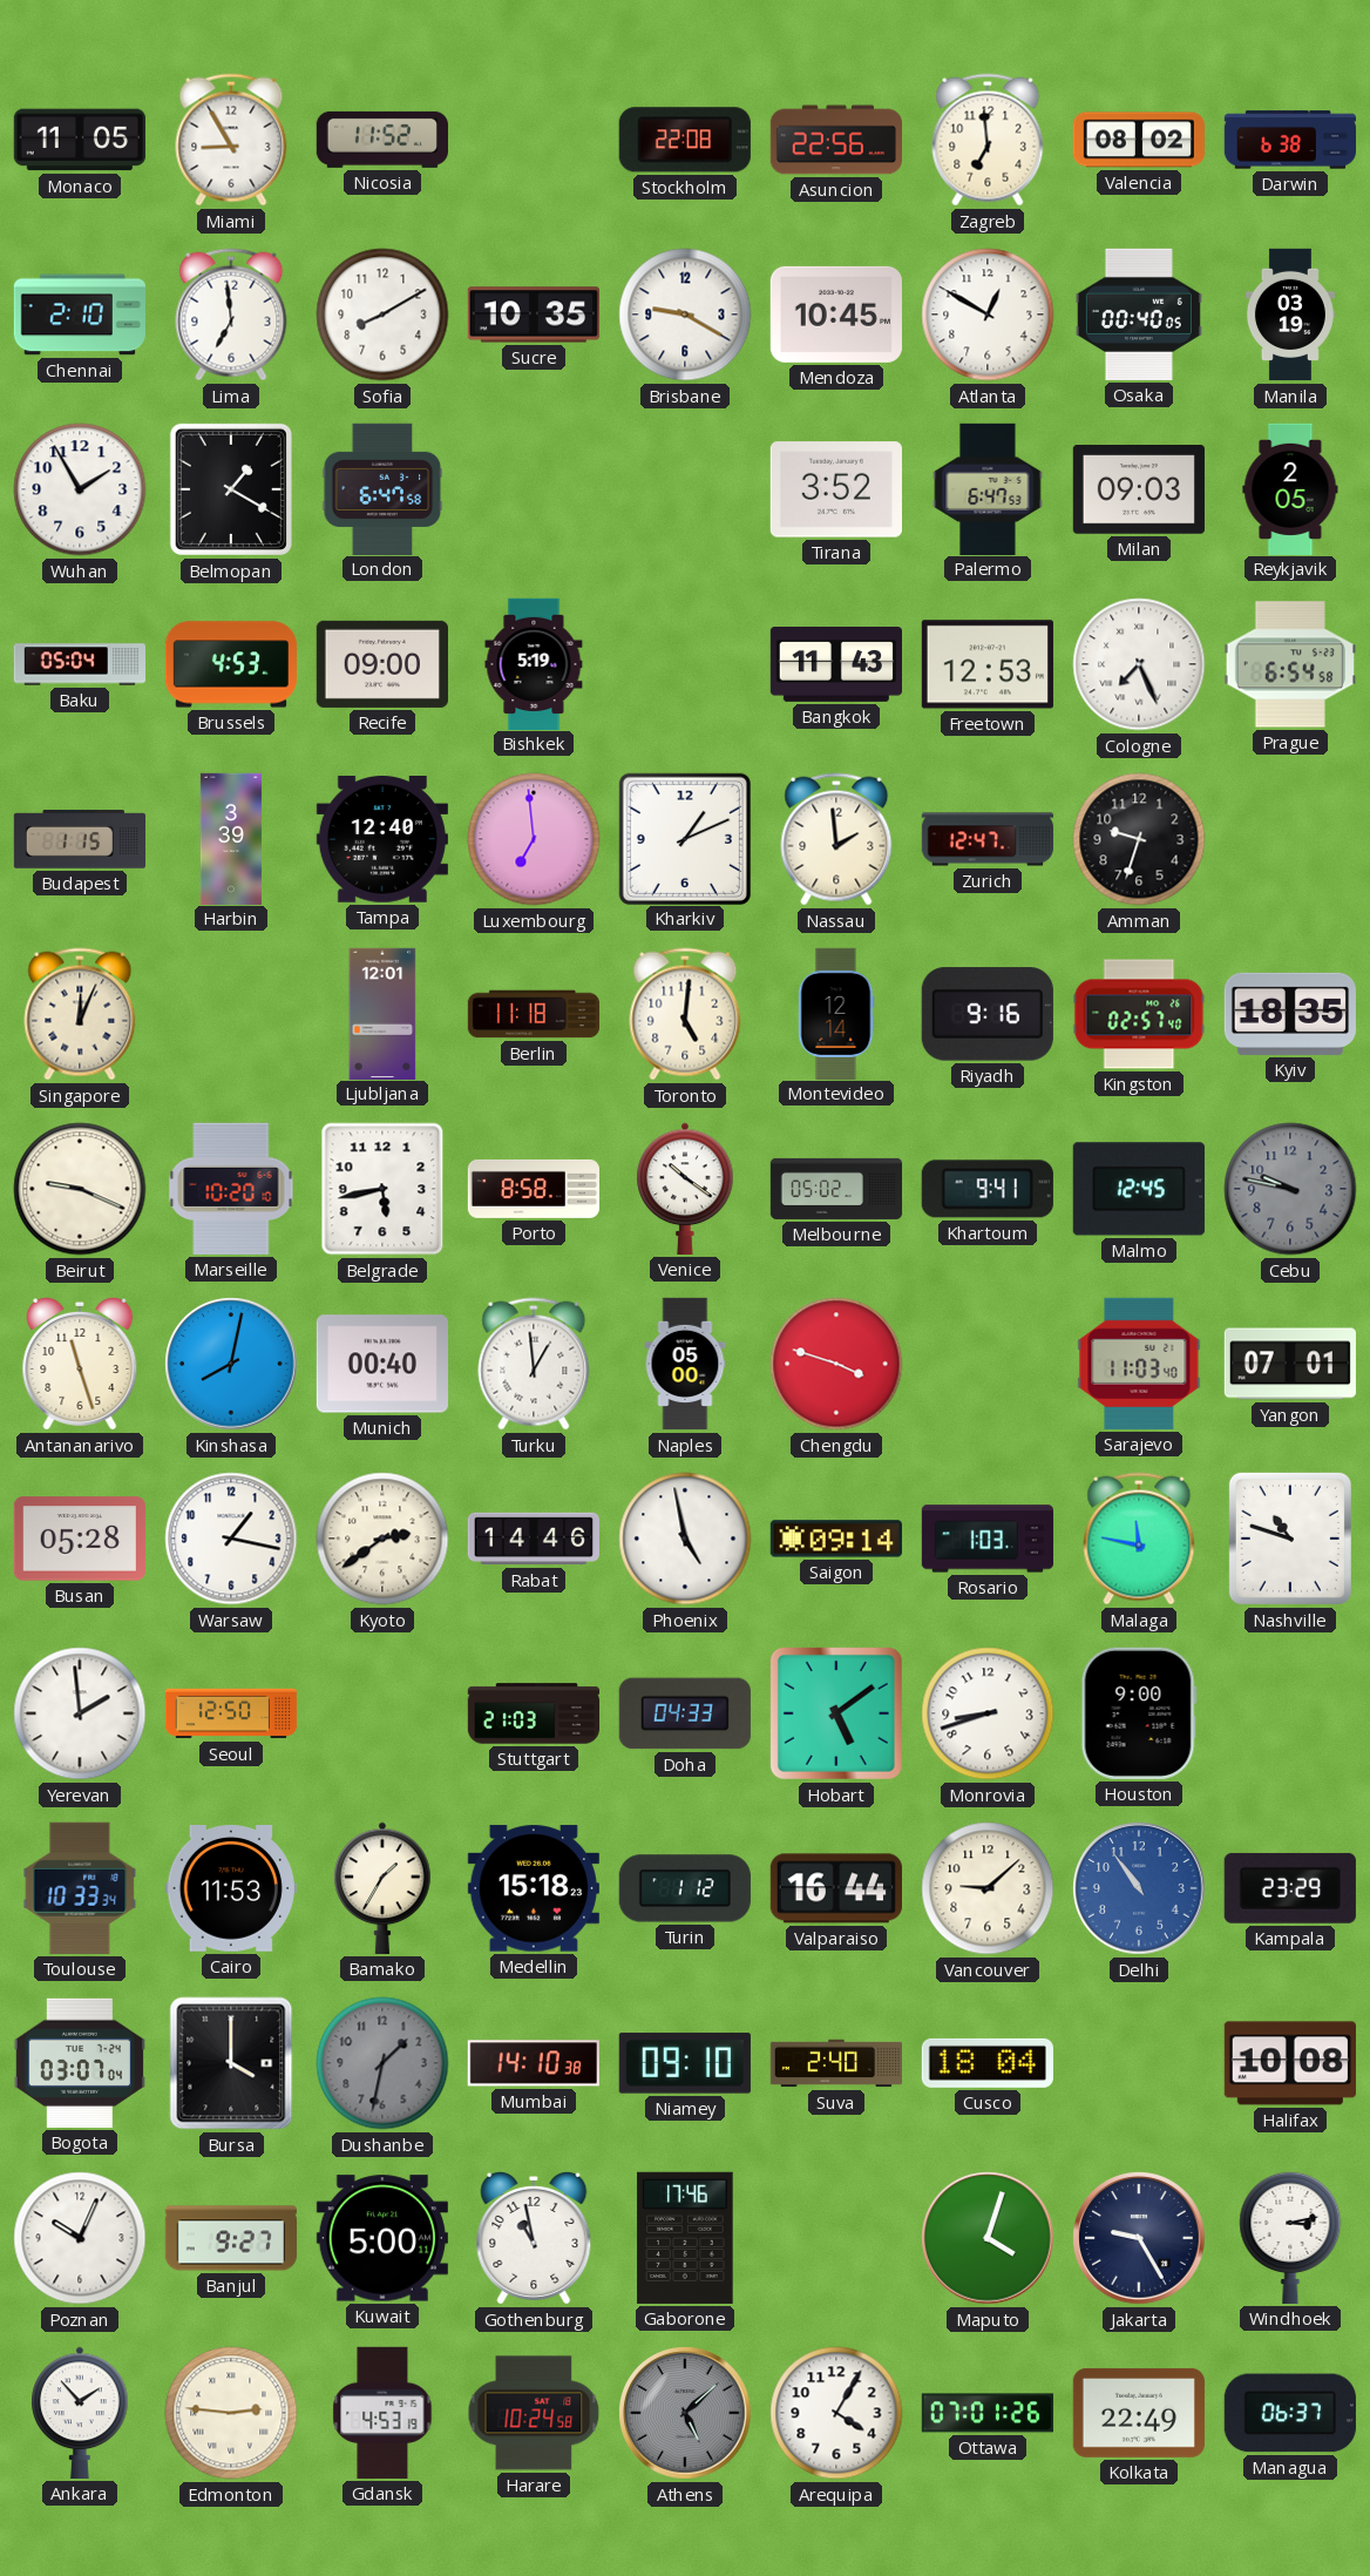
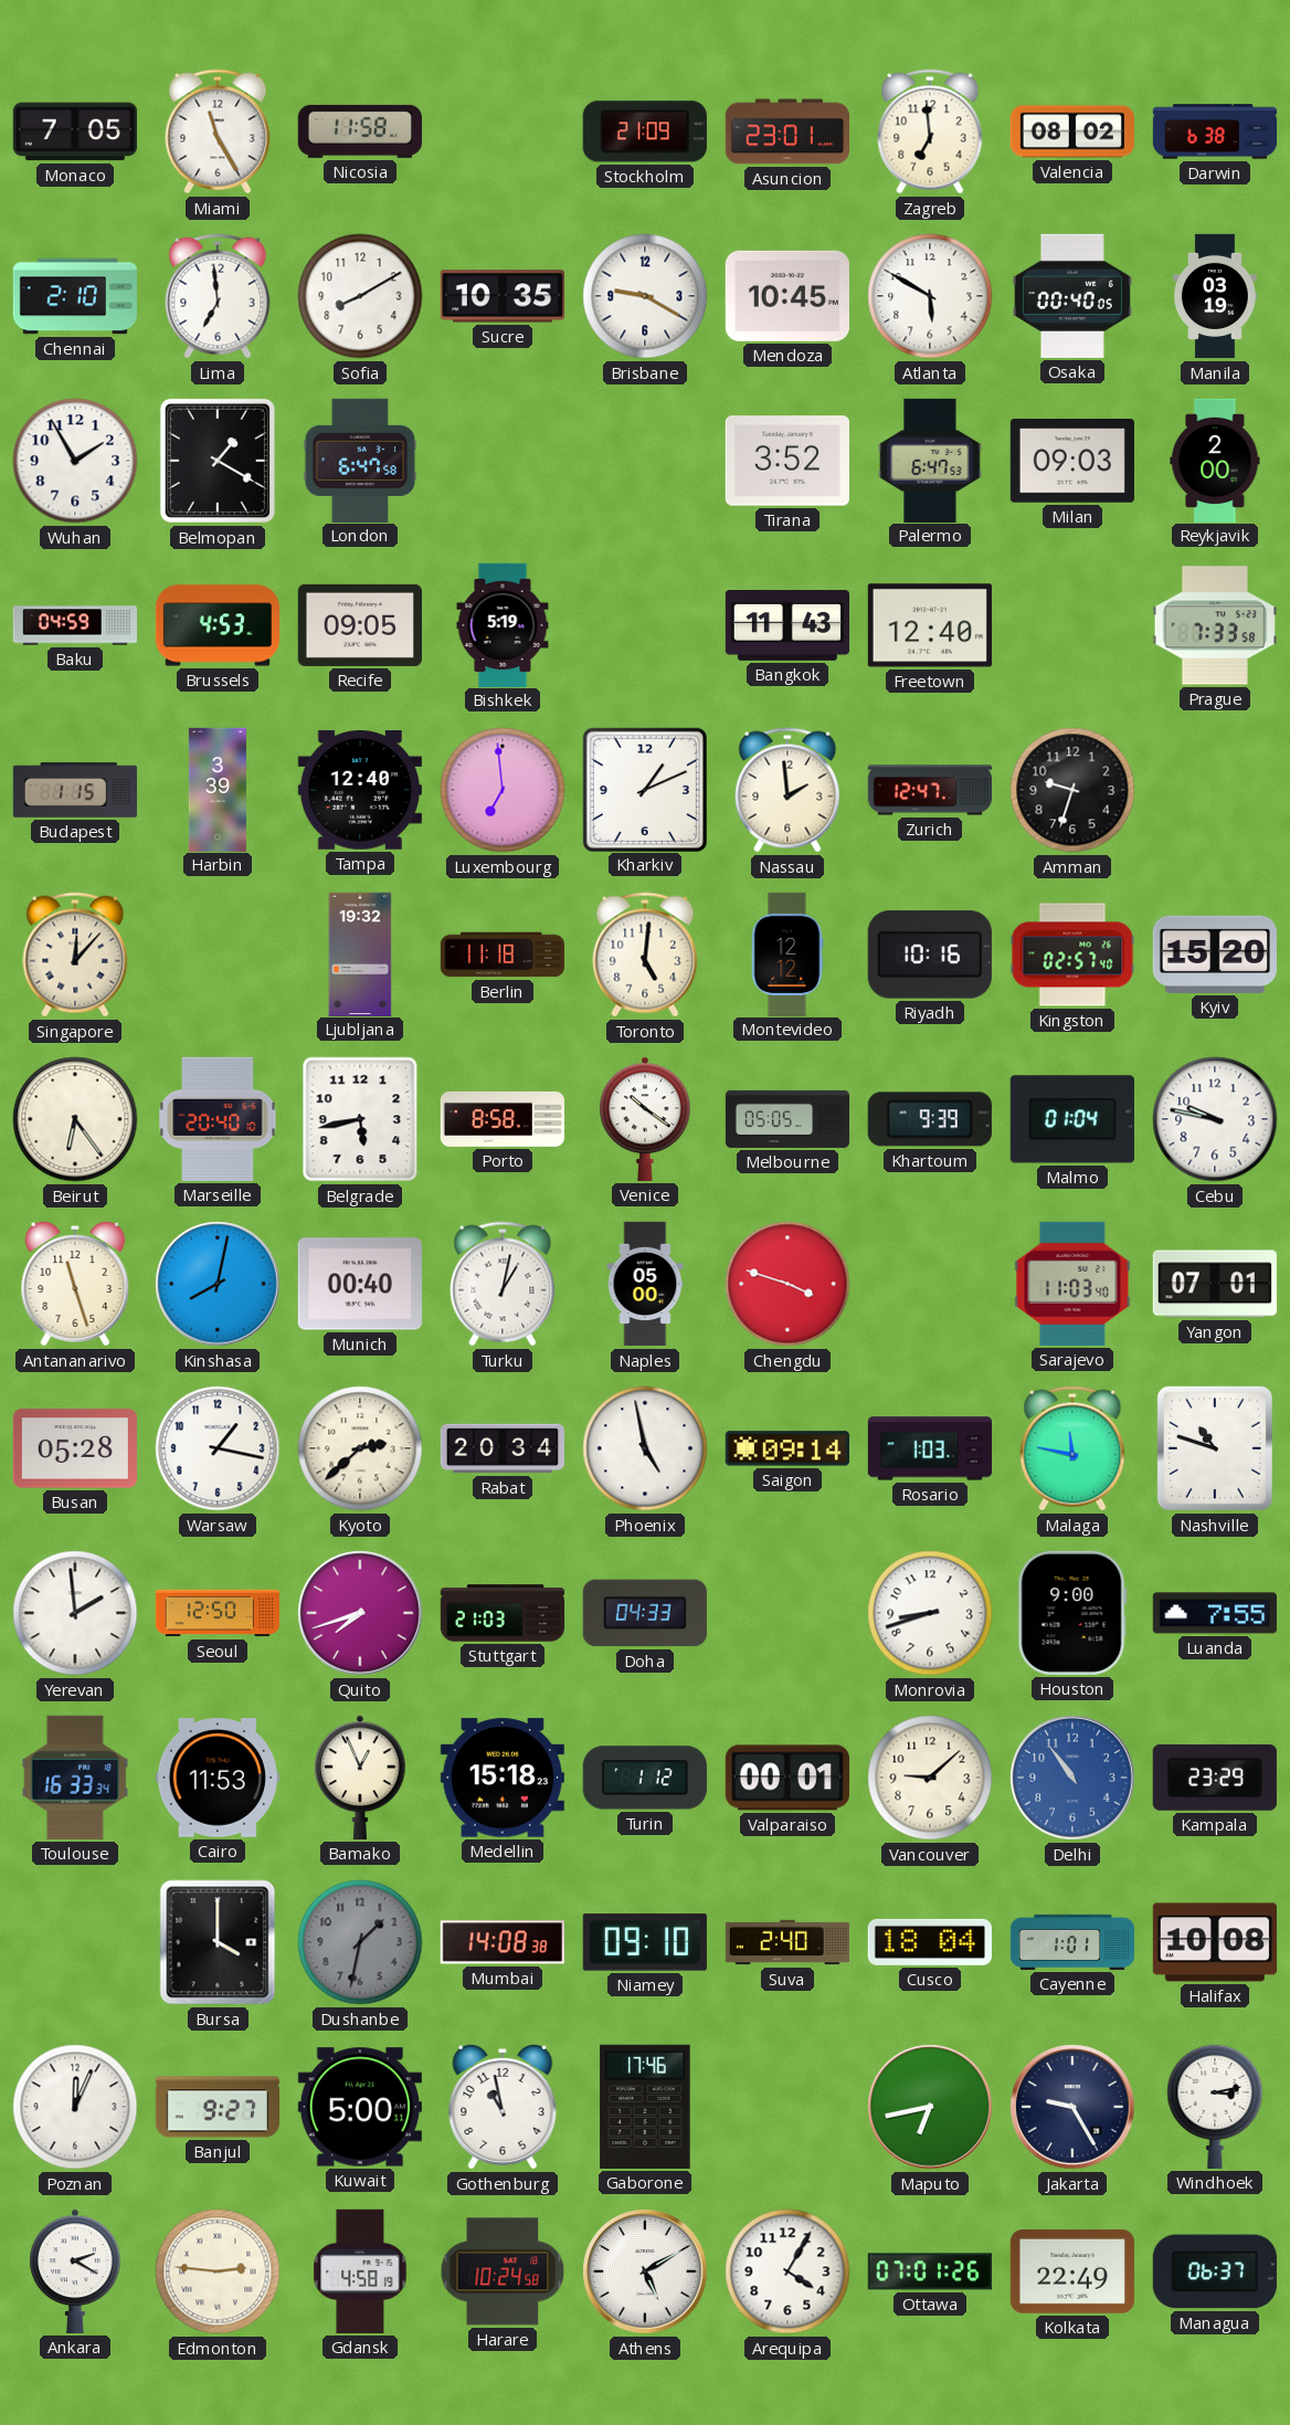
Monaco: 11:05 -> 7:05 (75, 131)
Miami: 8:55 -> 11:25 (218, 131)
Nicosia: 11:52 -> 11:58 (360, 131)
Stockholm: 22:08 -> 21:09 (645, 131)
Asuncion: 22:56 -> 23:01 (786, 131)
Atlanta: 12:50 -> 5:50 (930, 296)
Reykjavik: 2:05 -> 2:00 (1215, 460)
Baku: 05:04 -> 04:59 (74, 625)
Recife: 09:00 -> 09:05 (360, 625)
Freetown: 12:53 -> 12:40 (930, 625)
Cologne: 7:26 -> none (1139, 664)
Prague: 6:54 -> 7:33 (1215, 625)
Singapore: 12:04 -> 12:07 (75, 955)
Ljubljana: 12:01 -> 19:32 (360, 953)
Montevideo: 12:14 -> 12:12 (787, 953)
Riyadh: 9:16 -> 10:16 (930, 955)
Kyiv: 18:35 -> 15:20 (1214, 955)
Beirut: 9:19 -> 6:24 (75, 1119)
Marseille: 10:20 -> 20:40 (218, 1119)
Melbourne: 05:02 -> 05:05 (787, 1119)
Khartoum: 9:41 -> 9:39 (930, 1119)
Malmo: 12:45 -> 01:04 (1072, 1119)
Cebu dial: grey -> white (1215, 1119)
Turku: 12:59 -> 1:02 (503, 1284)
Kyoto: 2:39 -> 2:38 (360, 1448)
Rabat: 14:46 -> 20:34 (501, 1448)
Quito: none -> 7:42 (360, 1613)
Hobart: 5:09 -> none (836, 1713)
Luanda: none -> 7:55 (1215, 1613)
Toulouse: 10:33 -> 16:33 (75, 1778)
Bamako: 1:35 -> 12:56 (360, 1778)
Valparaiso: 16:44 -> 00:01 (787, 1778)
Bogota: 03:07 -> none (80, 2063)
Mumbai: 14:10 -> 14:08 (503, 1942)
Cayenne: none -> 1:01 (1072, 1942)
Poznan: 10:04 -> 12:04 (75, 2107)
Maputo: 4:03 -> 6:43 (930, 2107)
Ankara: 1:53 -> 2:20 (75, 2271)
Gdansk: 4:53 -> 4:58 (360, 2271)
Athens: 5:08 -> 5:10 (645, 2271)
Athens dial: grey -> white (645, 2271)
